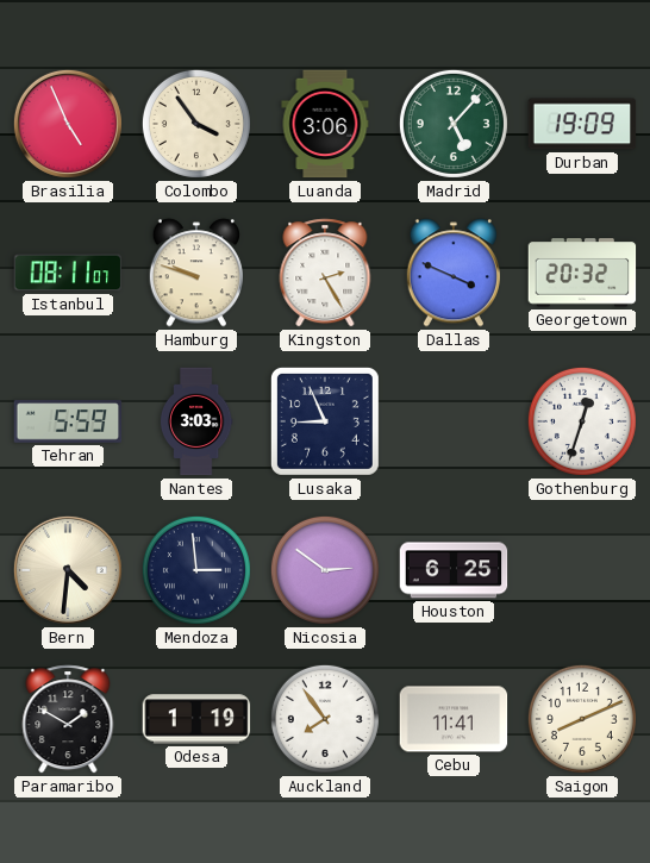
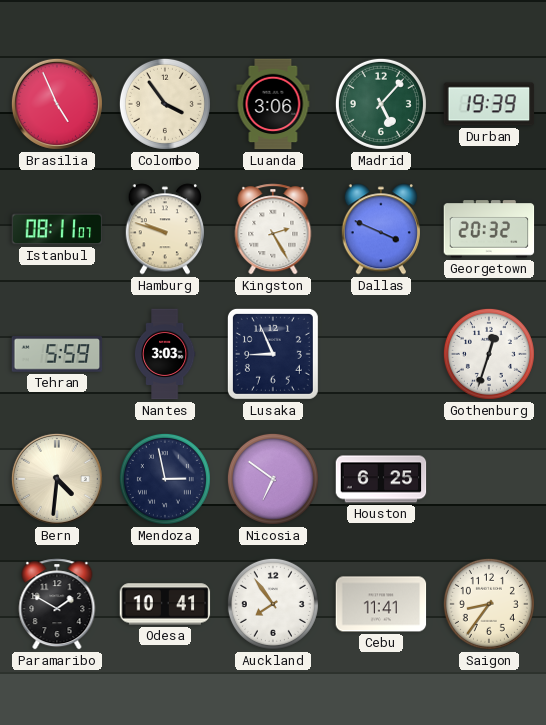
Durban: 19:09 -> 19:39 (489, 104)
Mendoza: 2:59 -> 2:58 (165, 479)
Nicosia: 2:51 -> 6:51 (273, 479)
Odesa: 1:19 -> 10:41 (165, 604)
Saigon: 8:11 -> 8:36 (489, 604)
